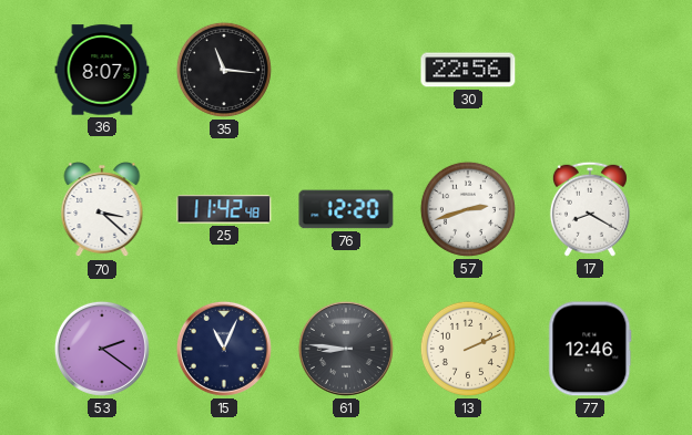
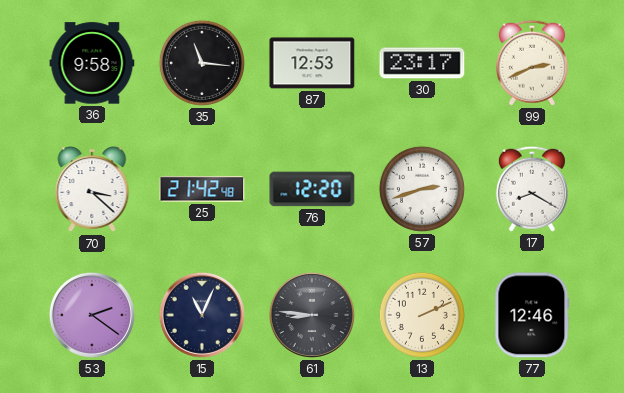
36: 8:07 -> 9:58 (92, 63)
87: none -> 12:53 (312, 63)
30: 22:56 -> 23:17 (422, 63)
99: none -> 2:41 (532, 63)
25: 11:42 -> 21:42 (202, 189)
